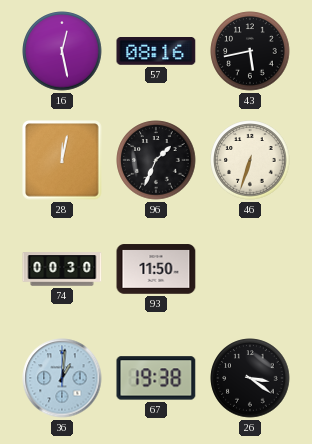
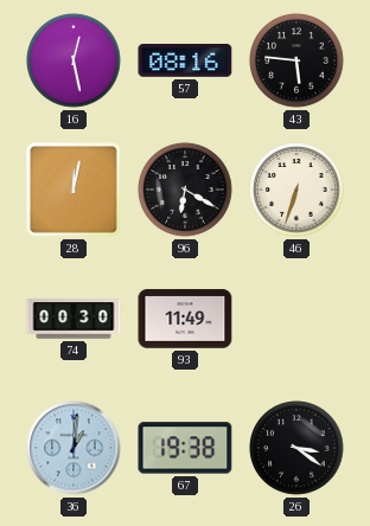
43: 5:43 -> 5:46 (296, 60)
96: 1:34 -> 6:20 (185, 190)
93: 11:50 -> 11:49 (185, 319)
